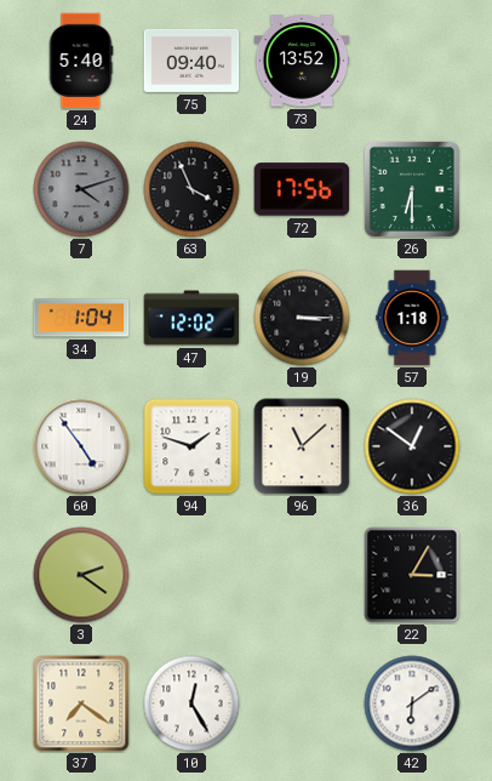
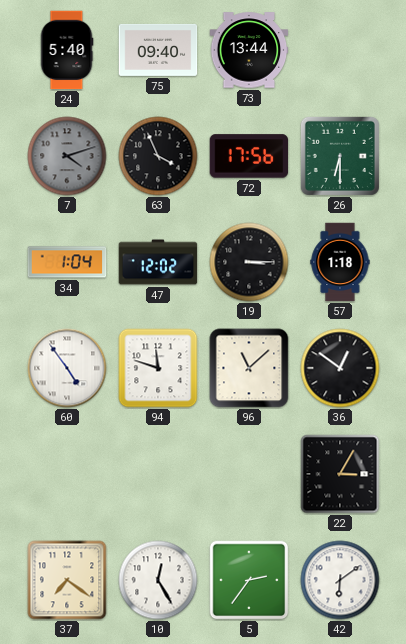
73: 13:52 -> 13:44 (249, 50)
94: 1:48 -> 11:48 (158, 368)
3: 2:21 -> none (81, 575)
5: none -> 2:36 (249, 580)
